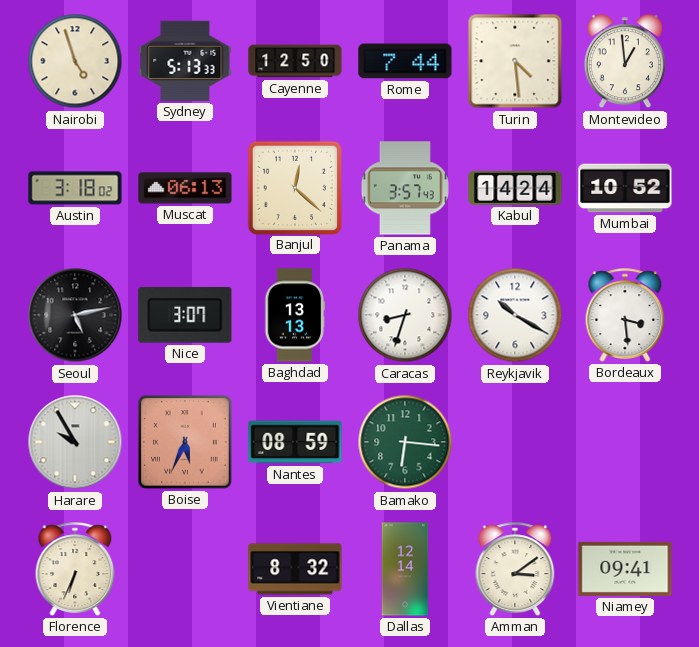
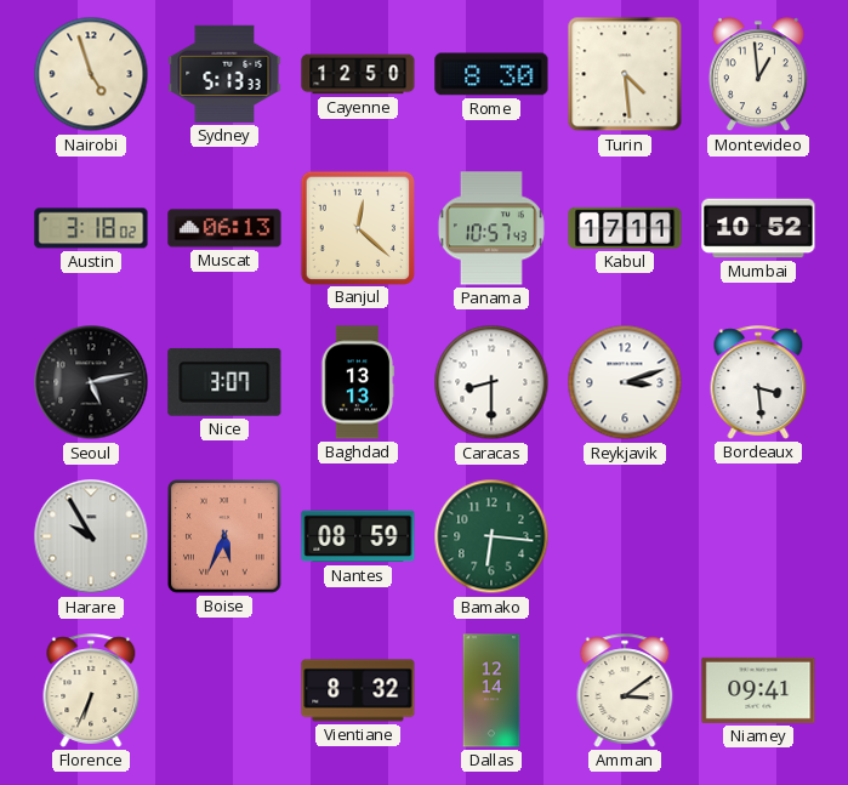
Rome: 7:44 -> 8:30 (491, 74)
Panama: 3:57 -> 10:57 (491, 228)
Kabul: 14:24 -> 17:11 (625, 228)
Caracas: 8:33 -> 8:30 (491, 382)
Reykjavik: 10:20 -> 3:12 (625, 382)
